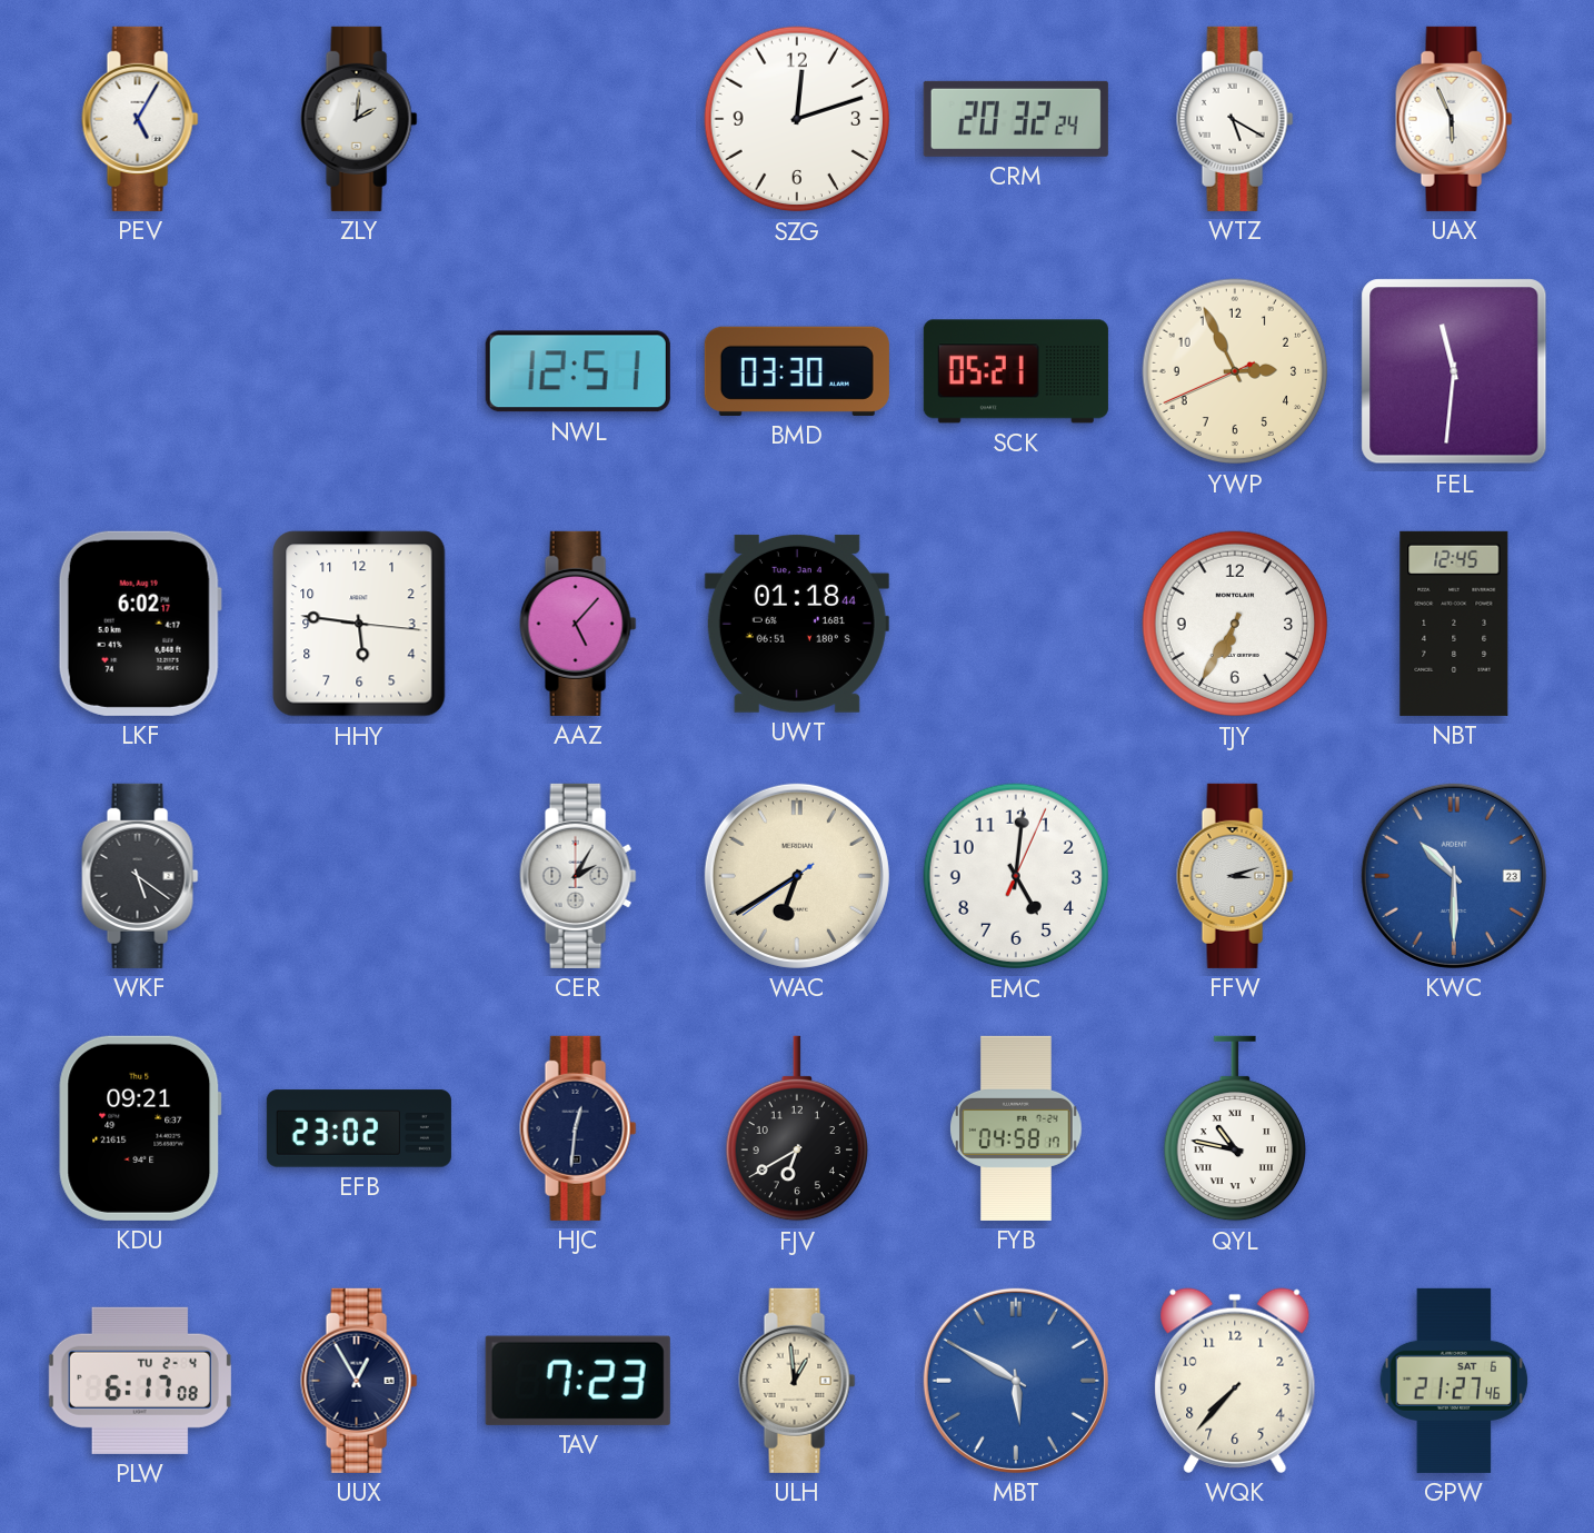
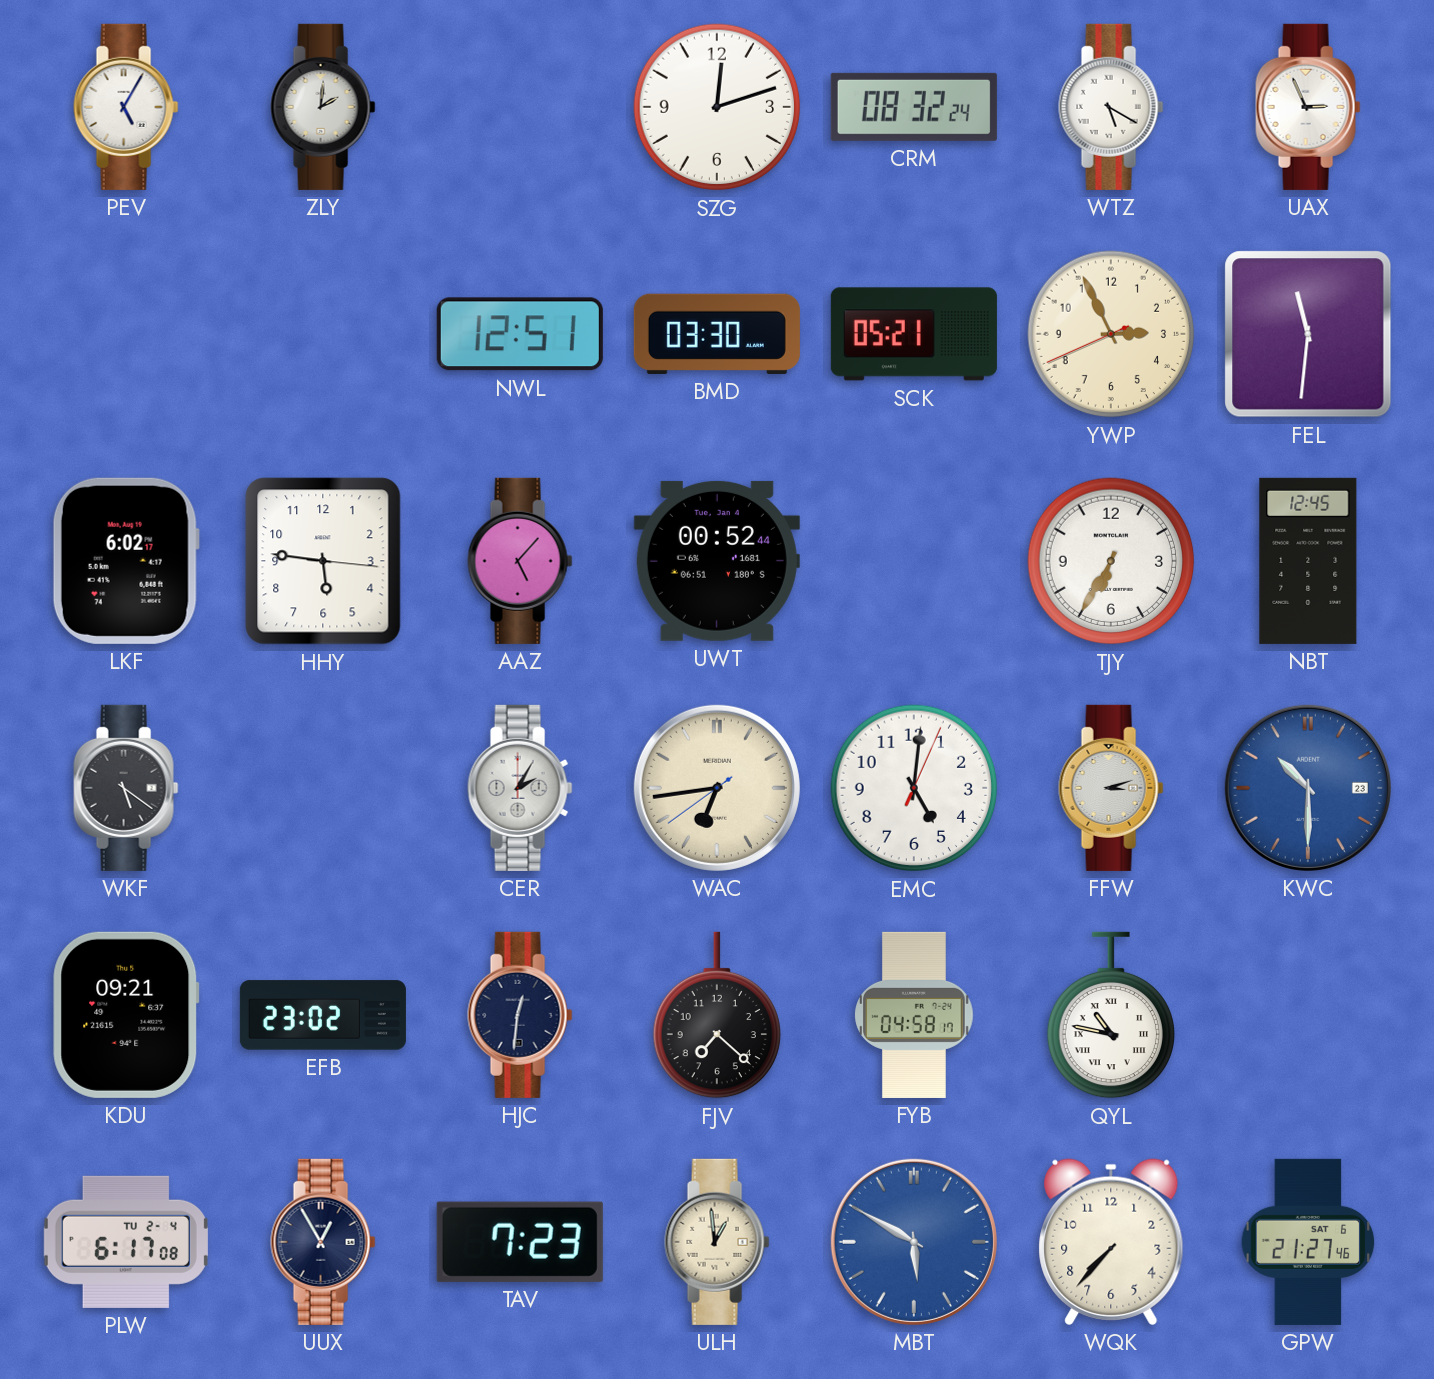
CRM: 20:32 -> 08:32 (914, 107)
UAX: 5:56 -> 2:56 (1308, 107)
UWT: 01:18 -> 00:52 (717, 561)
WAC: 6:39 -> 6:43 (717, 788)
FJV: 6:40 -> 7:22 (717, 1015)
